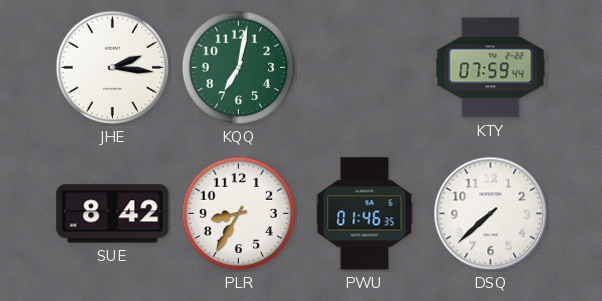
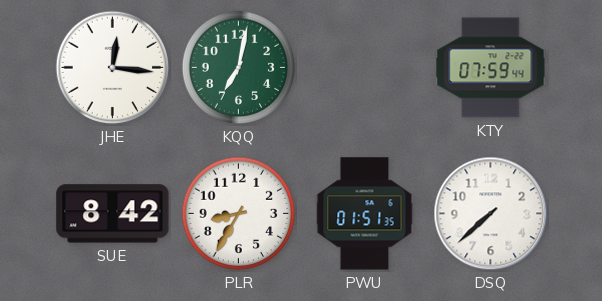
JHE: 2:16 -> 12:16 (113, 68)
PWU: 01:46 -> 01:51 (365, 214)
